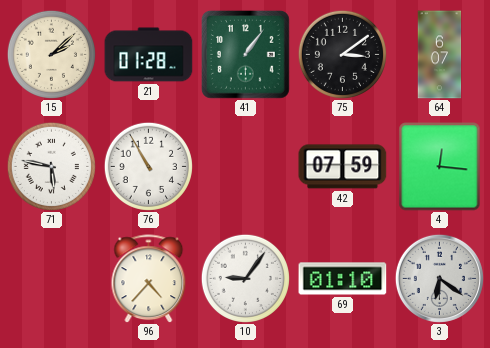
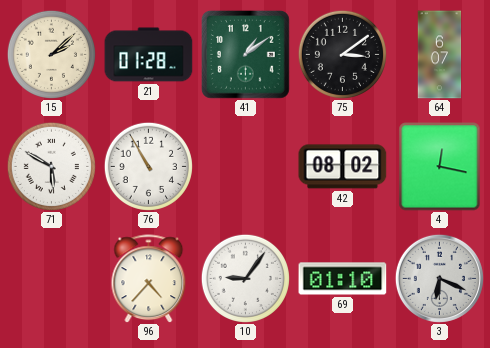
41: 1:06 -> 1:09 (245, 54)
71: 5:47 -> 5:50 (51, 166)
42: 07:59 -> 08:02 (343, 167)
4: 12:16 -> 12:17 (440, 167)
3: 6:21 -> 6:19 (439, 278)
